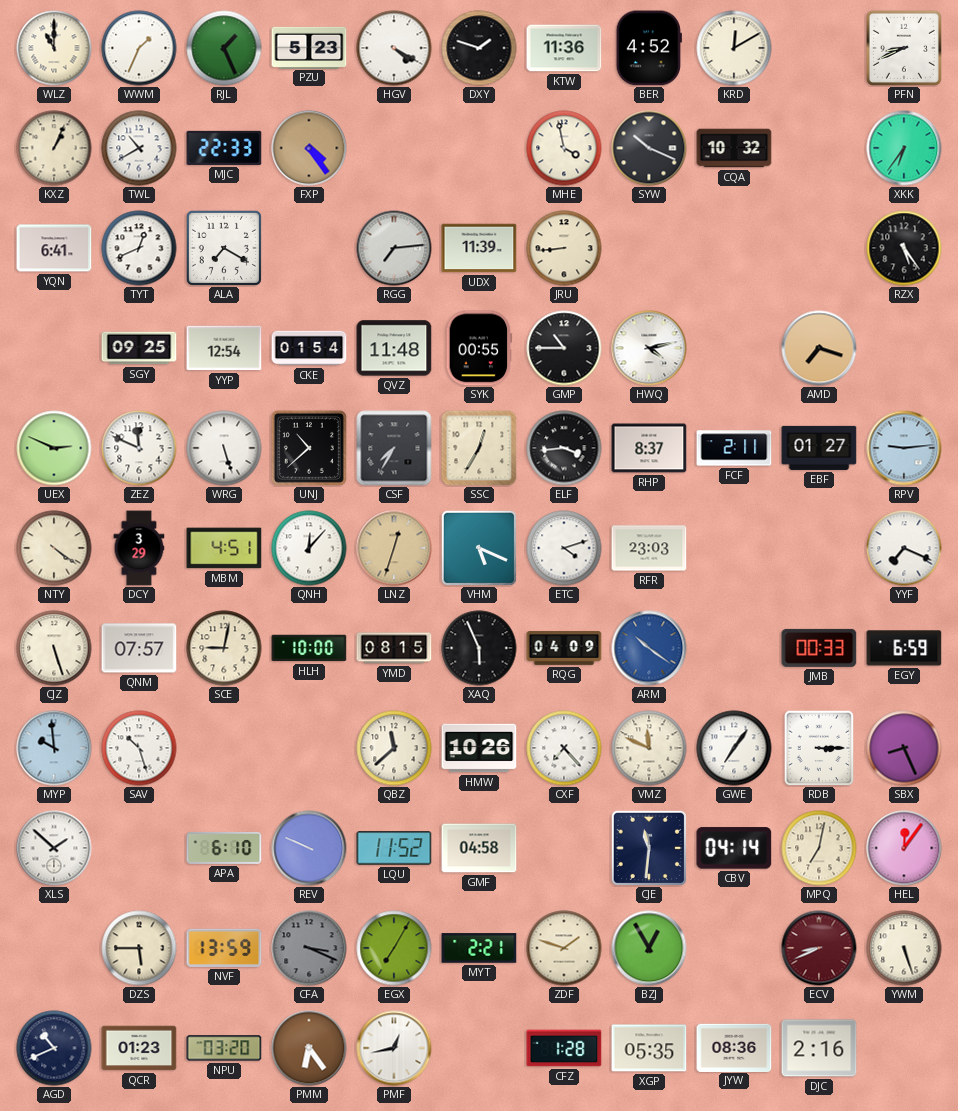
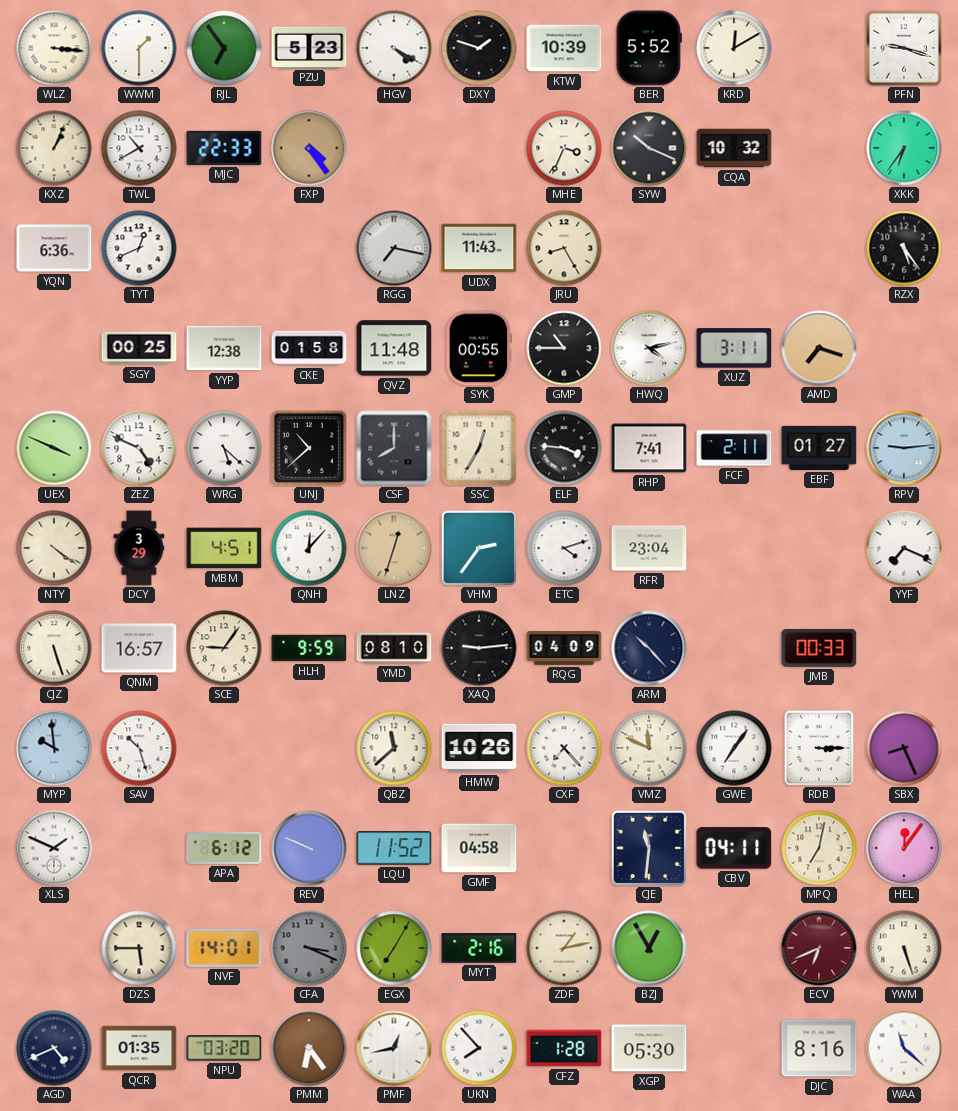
WLZ: 11:00 -> 3:16 (54, 48)
WWM: 1:34 -> 1:30 (139, 48)
RJL: 1:26 -> 6:54 (224, 48)
KTW: 11:36 -> 10:39 (564, 48)
BER: 4:52 -> 5:52 (649, 48)
PFN: 8:41 -> 9:18 (904, 48)
MHE: 3:58 -> 3:34 (564, 148)
YQN: 6:41 -> 6:36 (54, 248)
ALA: 7:20 -> none (224, 248)
RGG: 7:14 -> 7:17 (394, 248)
UDX: 11:39 -> 11:43 (479, 248)
JRU: 8:44 -> 8:25 (564, 248)
SGY: 09:25 -> 00:25 (139, 348)
YYP: 12:54 -> 12:38 (224, 348)
CKE: 01:54 -> 01:58 (309, 348)
XUZ: none -> 3:11 (734, 348)
UEX: 2:49 -> 3:49 (54, 448)
ZEZ: 11:49 -> 4:49 (139, 448)
WRG: 5:27 -> 5:22 (224, 448)
CSF: 7:35 -> 8:00 (394, 448)
ELF: 3:44 -> 3:46 (564, 448)
RHP: 8:37 -> 7:41 (649, 448)
VHM: 5:19 -> 2:36 (478, 547)
RFR: 23:03 -> 23:04 (649, 548)
QNM: 07:57 -> 16:57 (139, 648)
SCE: 9:02 -> 9:06 (224, 648)
HLH: 10:00 -> 9:59 (309, 648)
YMD: 08:15 -> 08:10 (394, 648)
XAQ: 5:56 -> 9:14 (479, 648)
ARM: 10:21 -> 10:23 (649, 648)
ARM dial: blue -> navy (649, 648)
EGY: 6:59 -> none (904, 648)
XLS: 1:52 -> 1:49 (54, 848)
APA: 6:10 -> 6:12 (224, 848)
CBV: 04:14 -> 04:11 (734, 848)
NVF: 13:59 -> 14:01 (224, 948)
MYT: 2:21 -> 2:16 (479, 948)
ZDF: 1:48 -> 1:13 (564, 948)
ECV: 8:41 -> 6:41 (819, 948)
AGD: 10:41 -> 4:41 (54, 1048)
QCR: 01:23 -> 01:35 (139, 1048)
UKN: none -> 7:53 (479, 1048)
XGP: 05:35 -> 05:30 (649, 1048)
JYW: 08:36 -> none (734, 1047)
DJC: 2:16 -> 8:16 (819, 1048)
WAA: none -> 11:22 (904, 1048)
